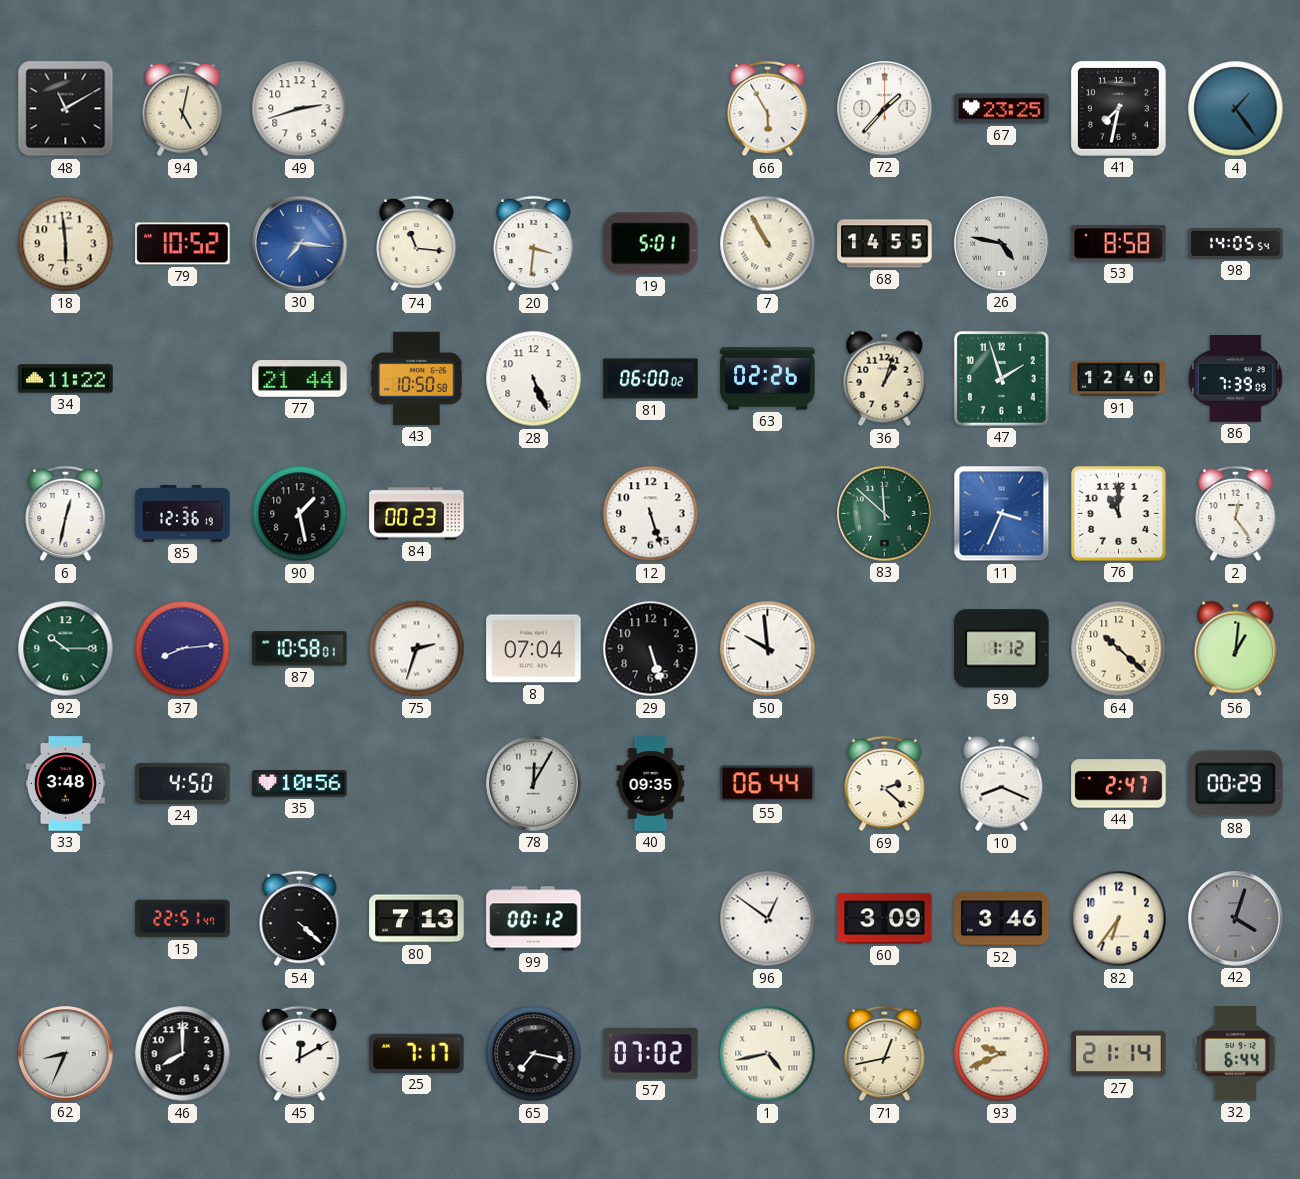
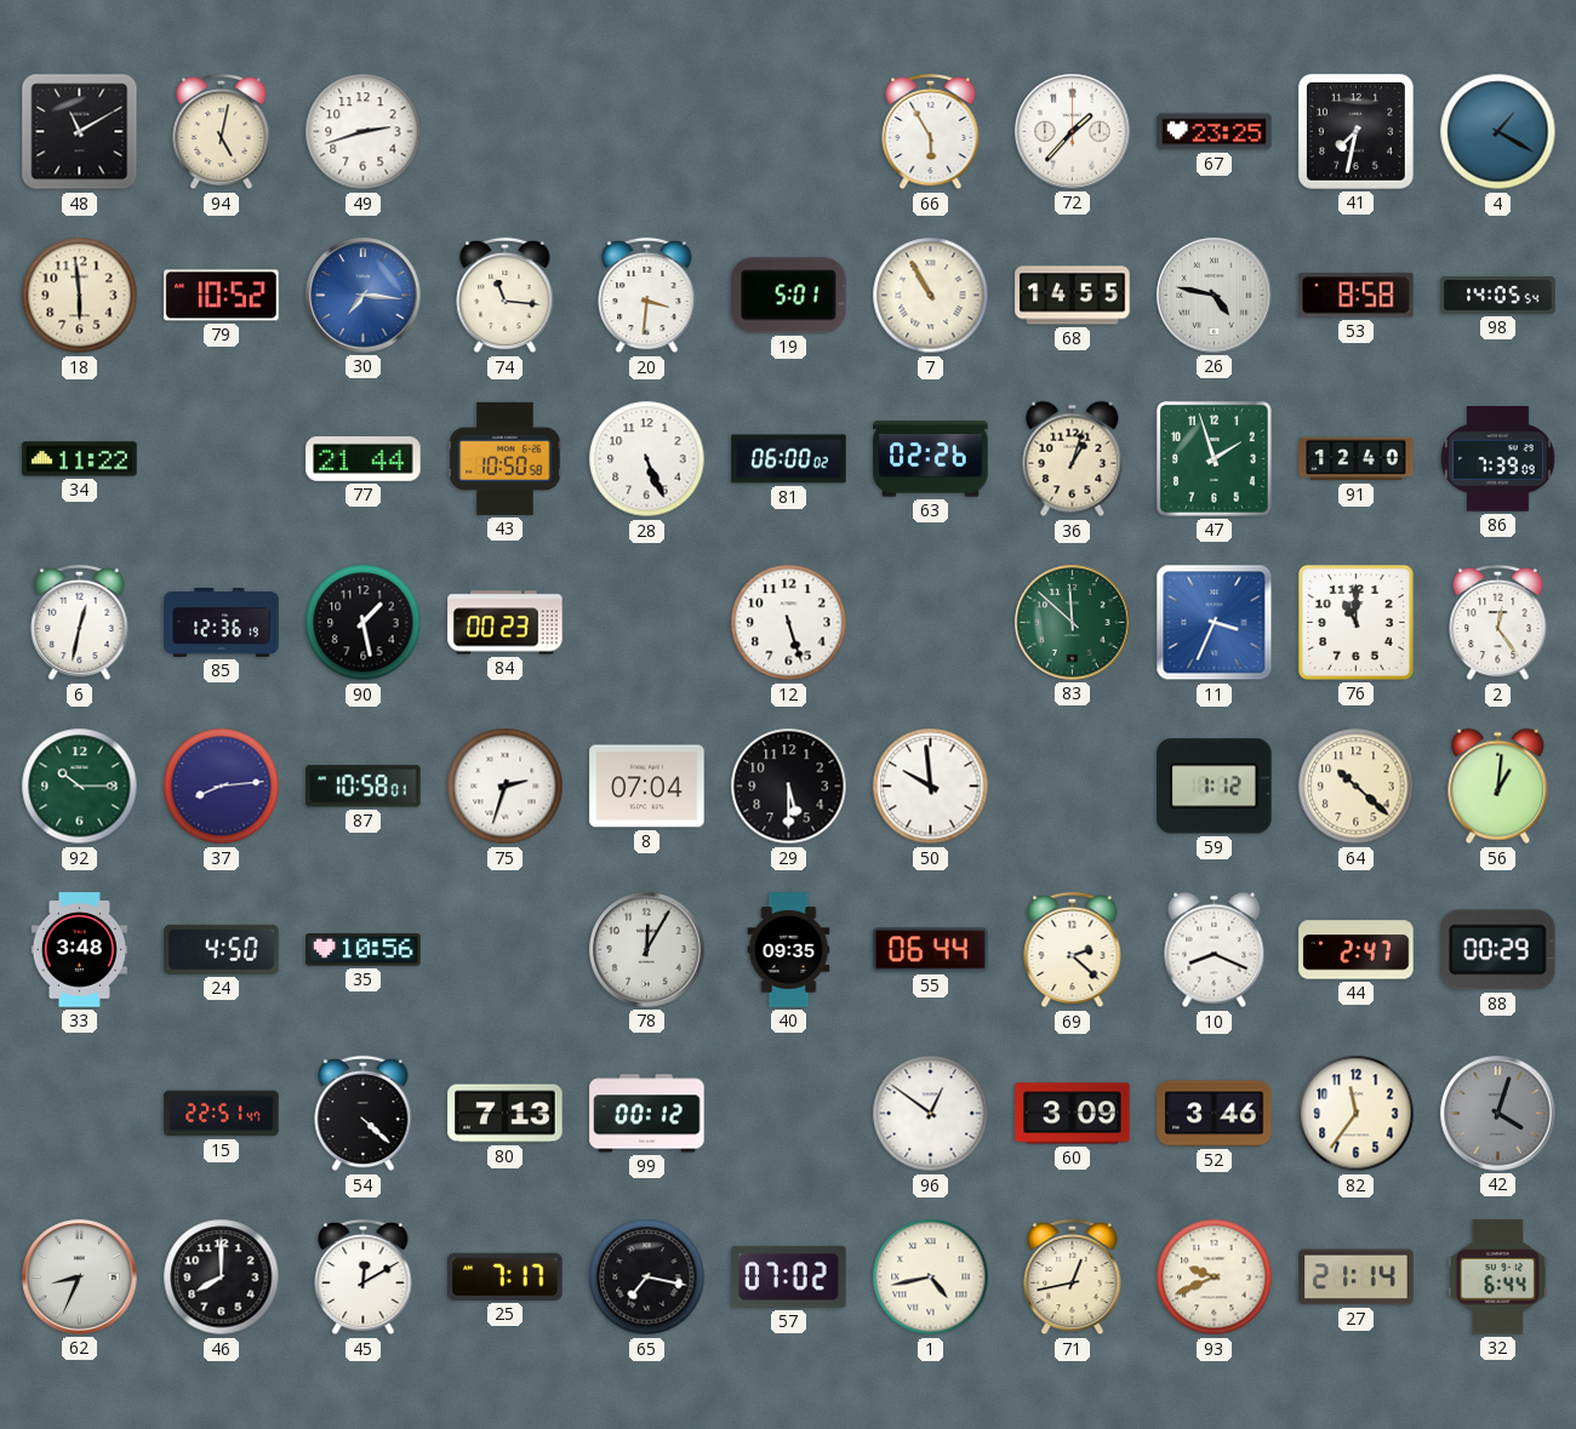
4: 1:24 -> 1:20 (1498, 132)
29: 5:27 -> 5:30 (789, 787)
82: 6:36 -> 11:36 (1357, 1114)
